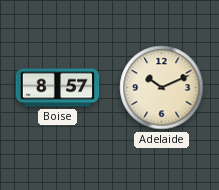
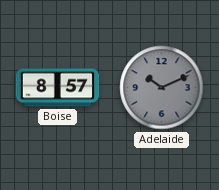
Adelaide dial: cream -> grey (162, 88)
